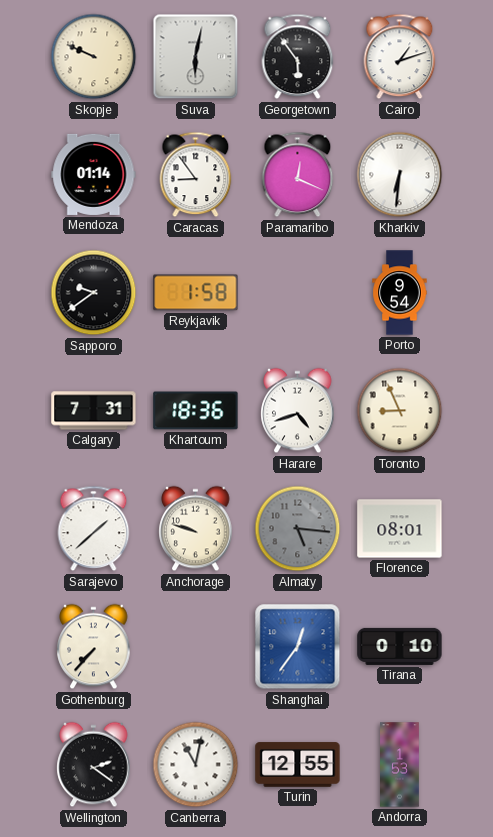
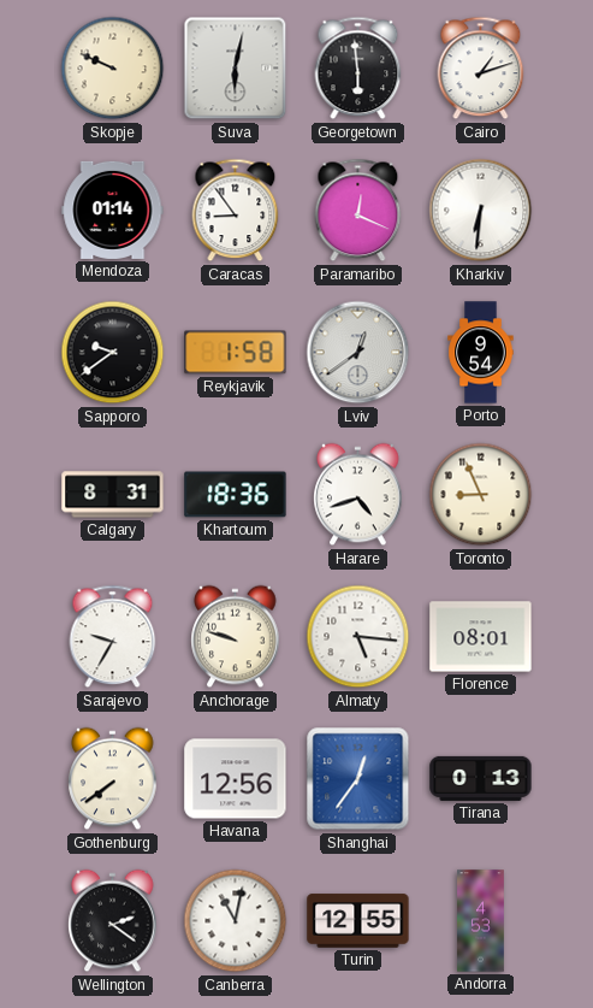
Georgetown: 5:54 -> 5:59 (358, 69)
Lviv: none -> 12:39 (358, 353)
Calgary: 7:31 -> 8:31 (113, 495)
Sarajevo: 1:38 -> 9:35 (113, 637)
Almaty dial: grey -> white (358, 637)
Gothenburg: 7:37 -> 7:39 (113, 779)
Havana: none -> 12:56 (236, 779)
Tirana: 0:10 -> 0:13 (481, 778)
Andorra: 1:53 -> 4:53 (481, 921)
